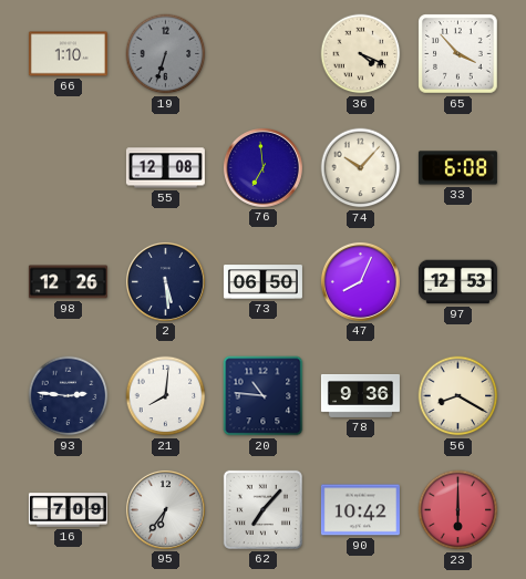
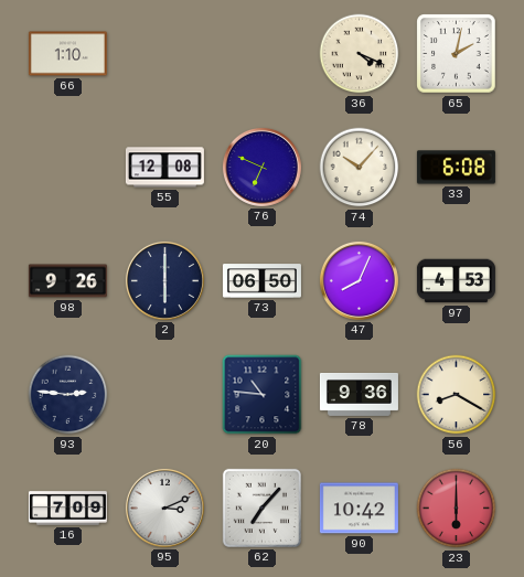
19: 6:33 -> none (166, 54)
65: 3:53 -> 2:02 (457, 54)
76: 6:59 -> 6:49 (261, 167)
98: 12:26 -> 9:26 (67, 281)
2: 5:29 -> 6:00 (164, 280)
97: 12:53 -> 4:53 (456, 281)
21: 8:01 -> none (166, 396)
95: 6:36 -> 3:11 (164, 507)
